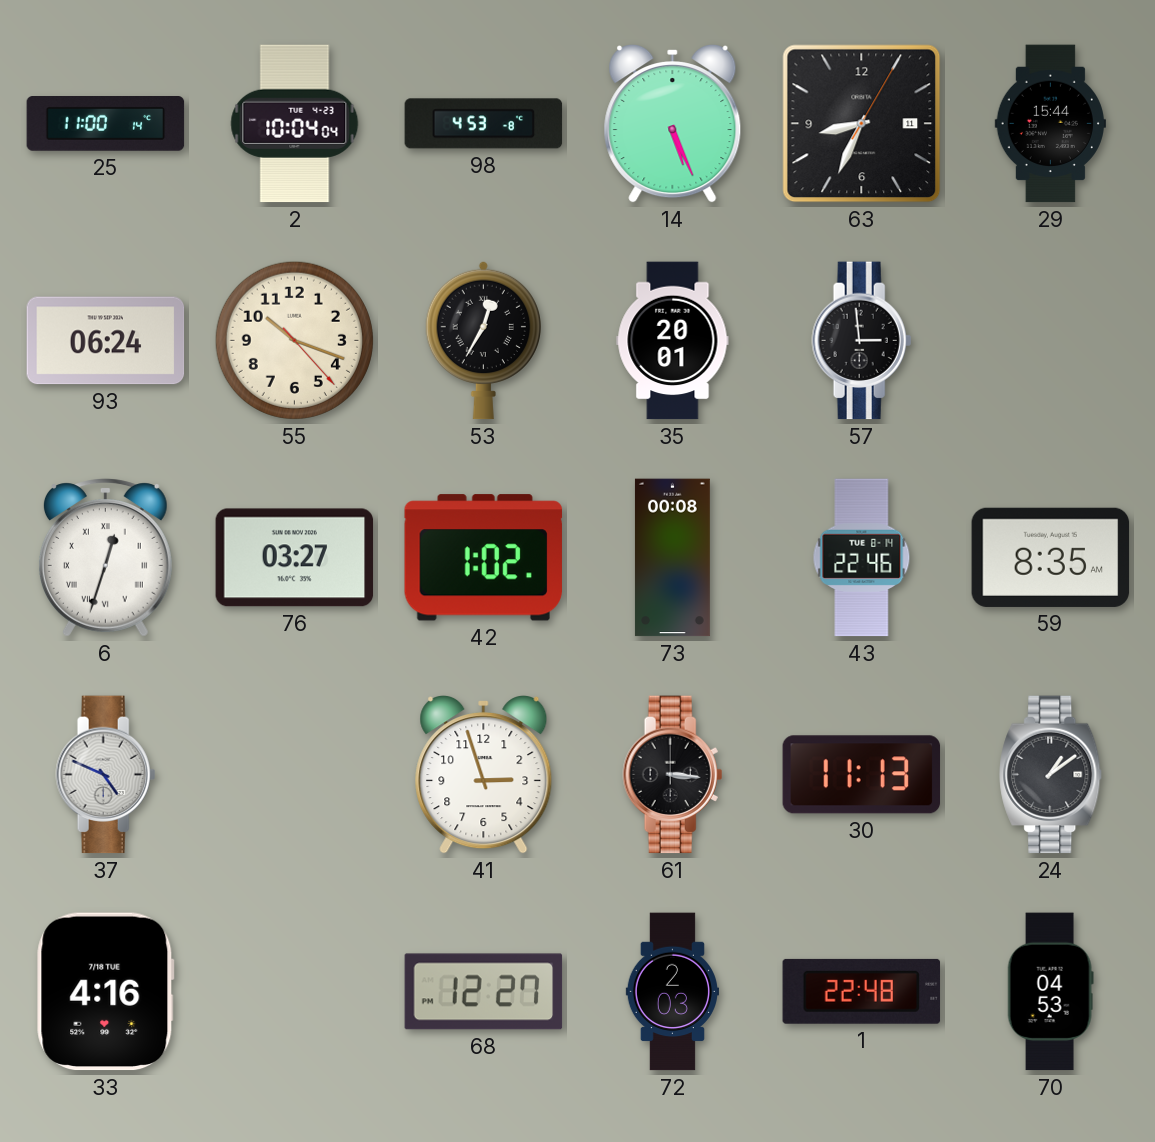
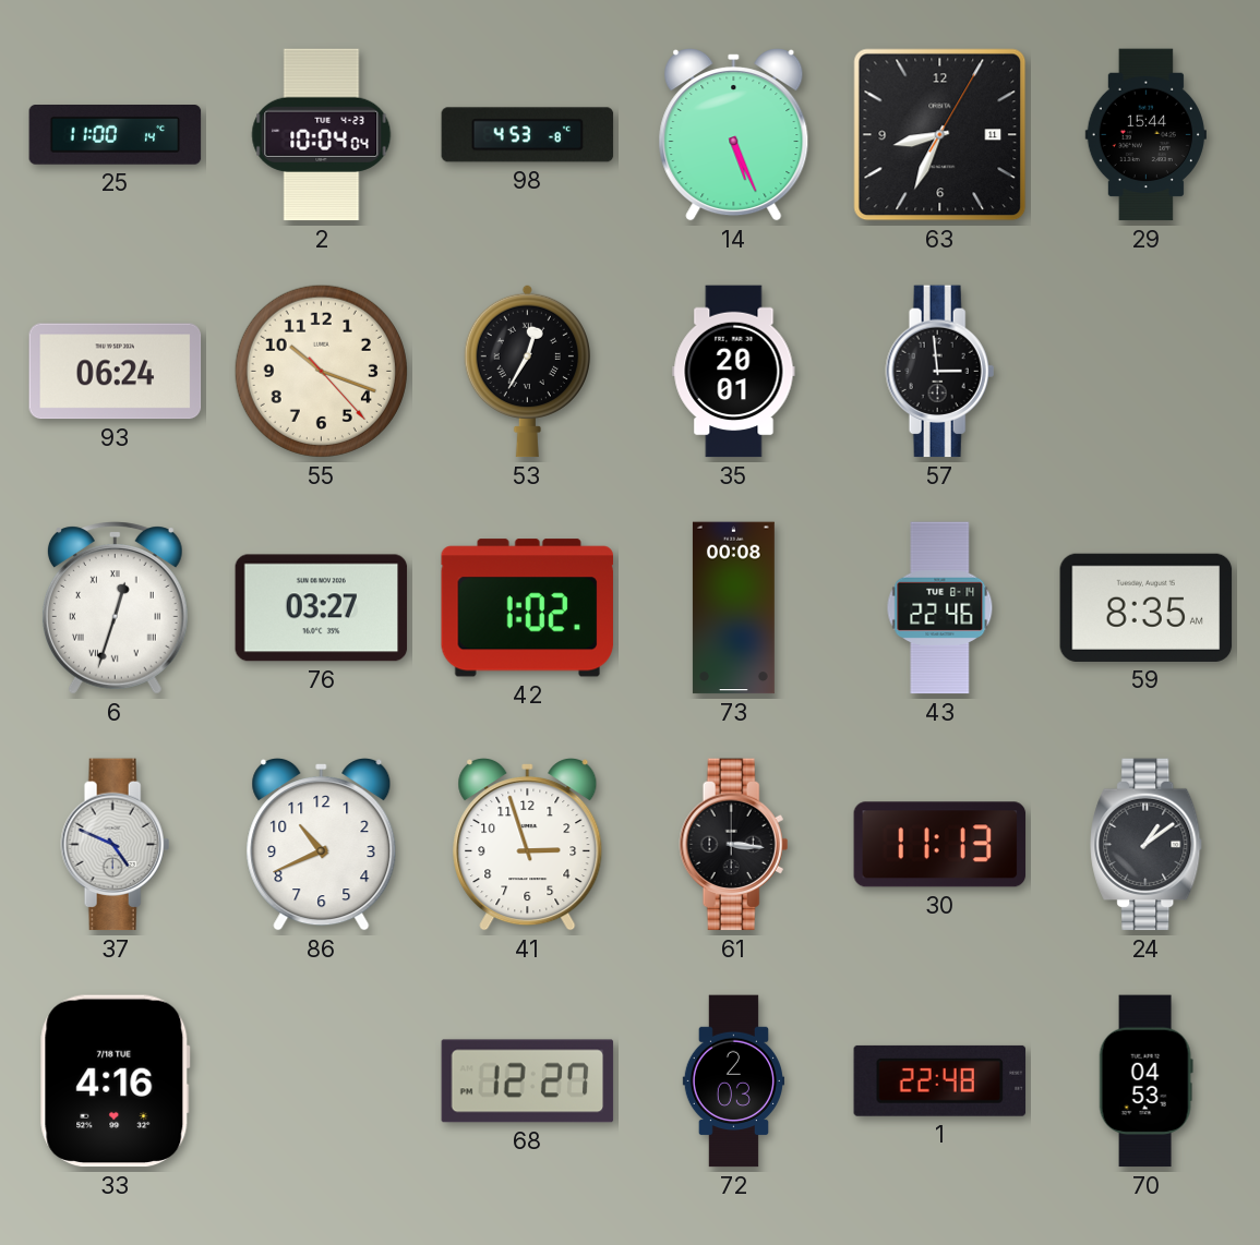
86: none -> 10:41 (322, 845)
